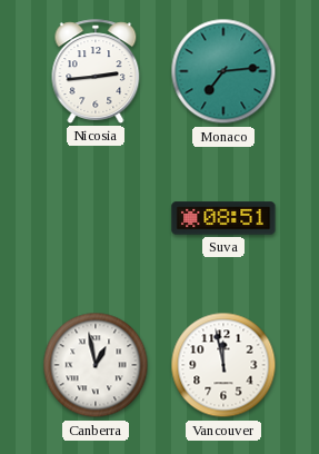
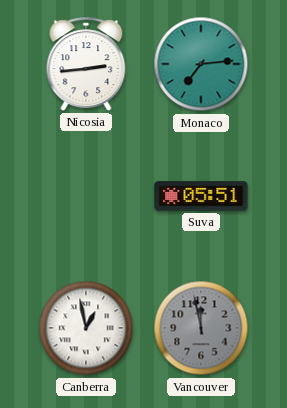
Suva: 08:51 -> 05:51 (201, 196)
Vancouver dial: white -> grey (201, 328)
